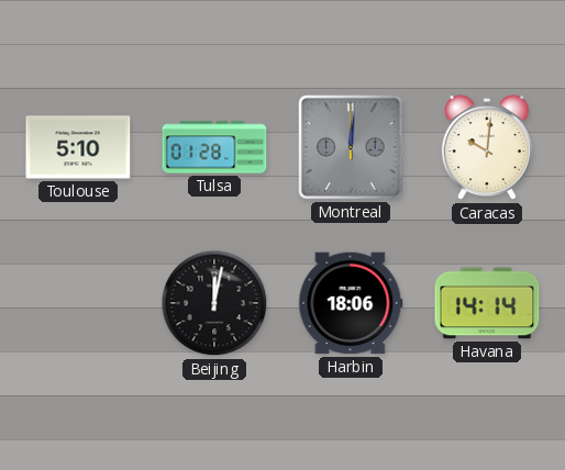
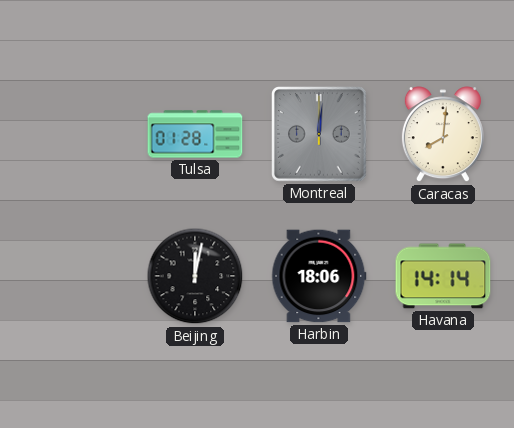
Toulouse: 5:10 -> none (78, 147)
Caracas: 10:01 -> 8:01 (443, 135)
